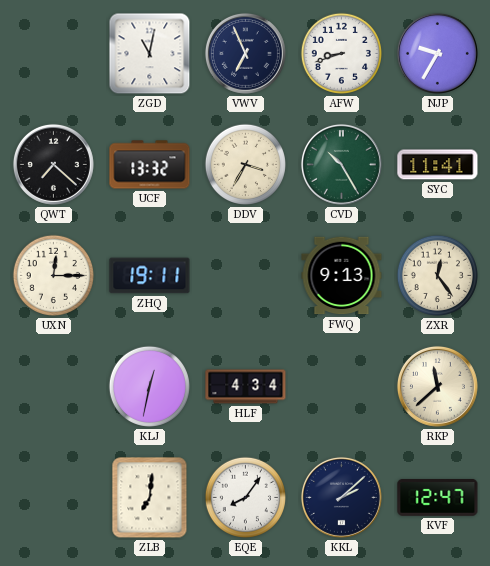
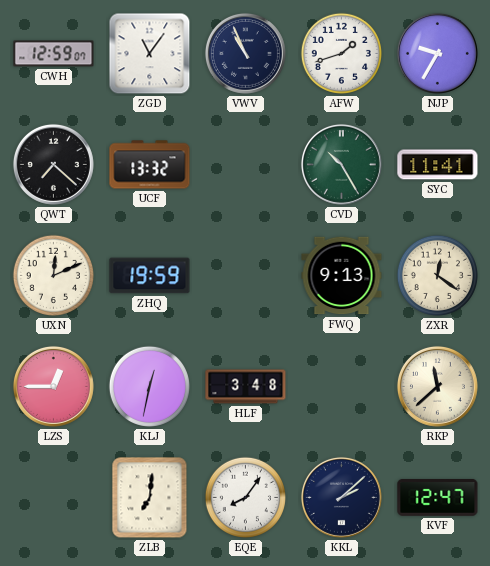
CWH: none -> 12:59 (54, 54)
ZGD: 11:02 -> 11:06 (150, 54)
VWV: 6:56 -> 10:56 (245, 53)
AFW: 8:42 -> 1:42 (341, 53)
DDV: 3:35 -> none (245, 164)
UXN: 12:15 -> 12:11 (53, 275)
ZHQ: 19:11 -> 19:59 (150, 276)
ZXR: 12:24 -> 12:21 (437, 275)
LZS: none -> 12:45 (53, 386)
HLF: 4:34 -> 3:48 (246, 387)
